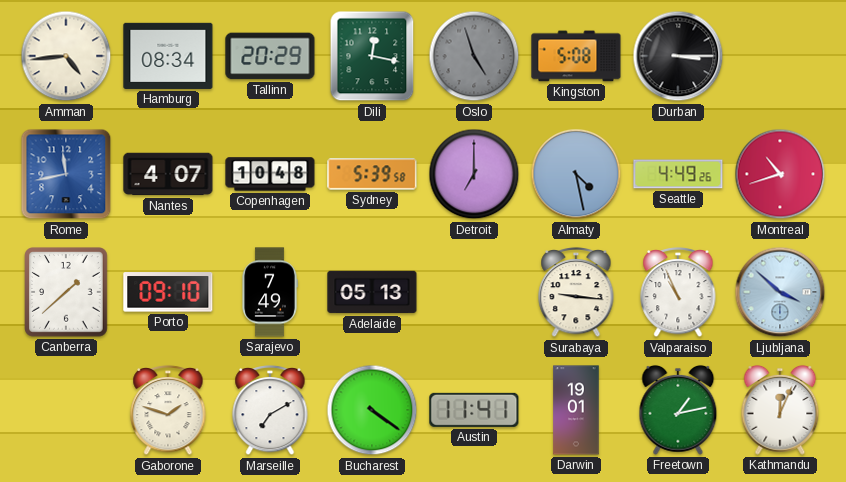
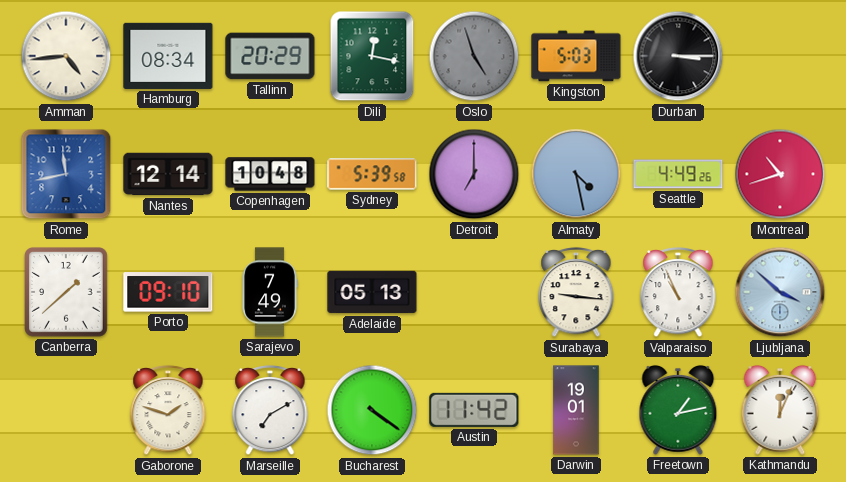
Kingston: 5:08 -> 5:03 (576, 56)
Nantes: 4:07 -> 12:14 (168, 174)
Austin: 11:41 -> 11:42 (474, 410)
